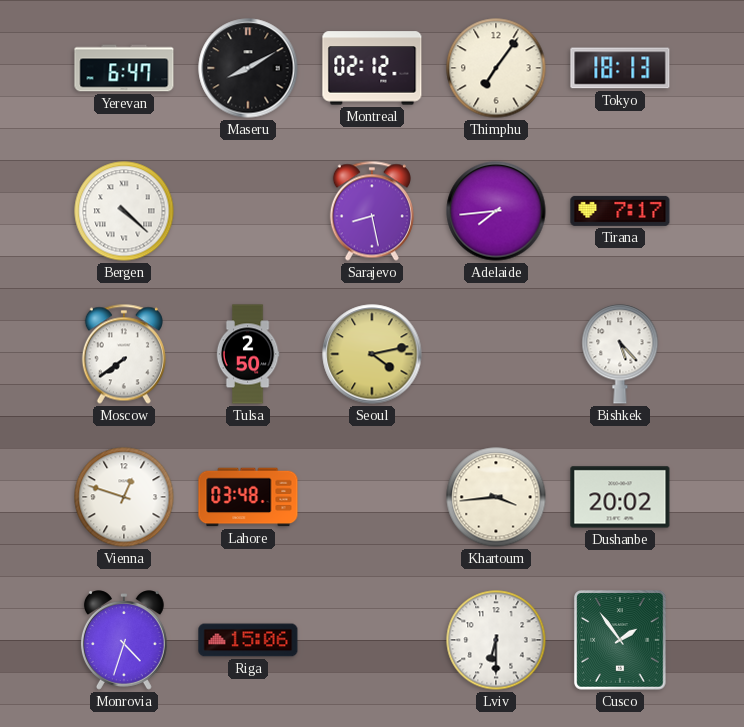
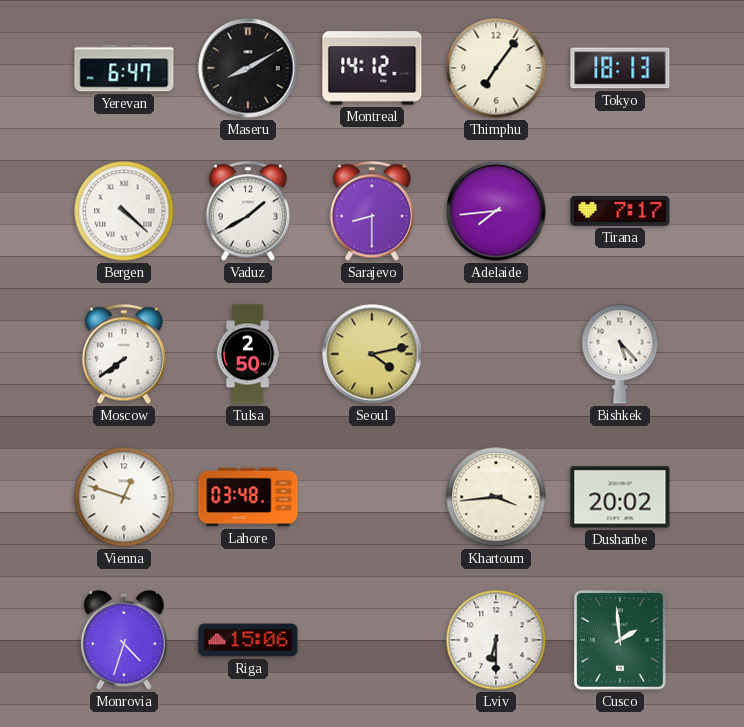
Montreal: 02:12 -> 14:12 (372, 68)
Vaduz: none -> 1:40 (248, 211)
Sarajevo: 8:28 -> 8:30 (372, 211)
Cusco: 1:54 -> 1:59 (620, 640)
